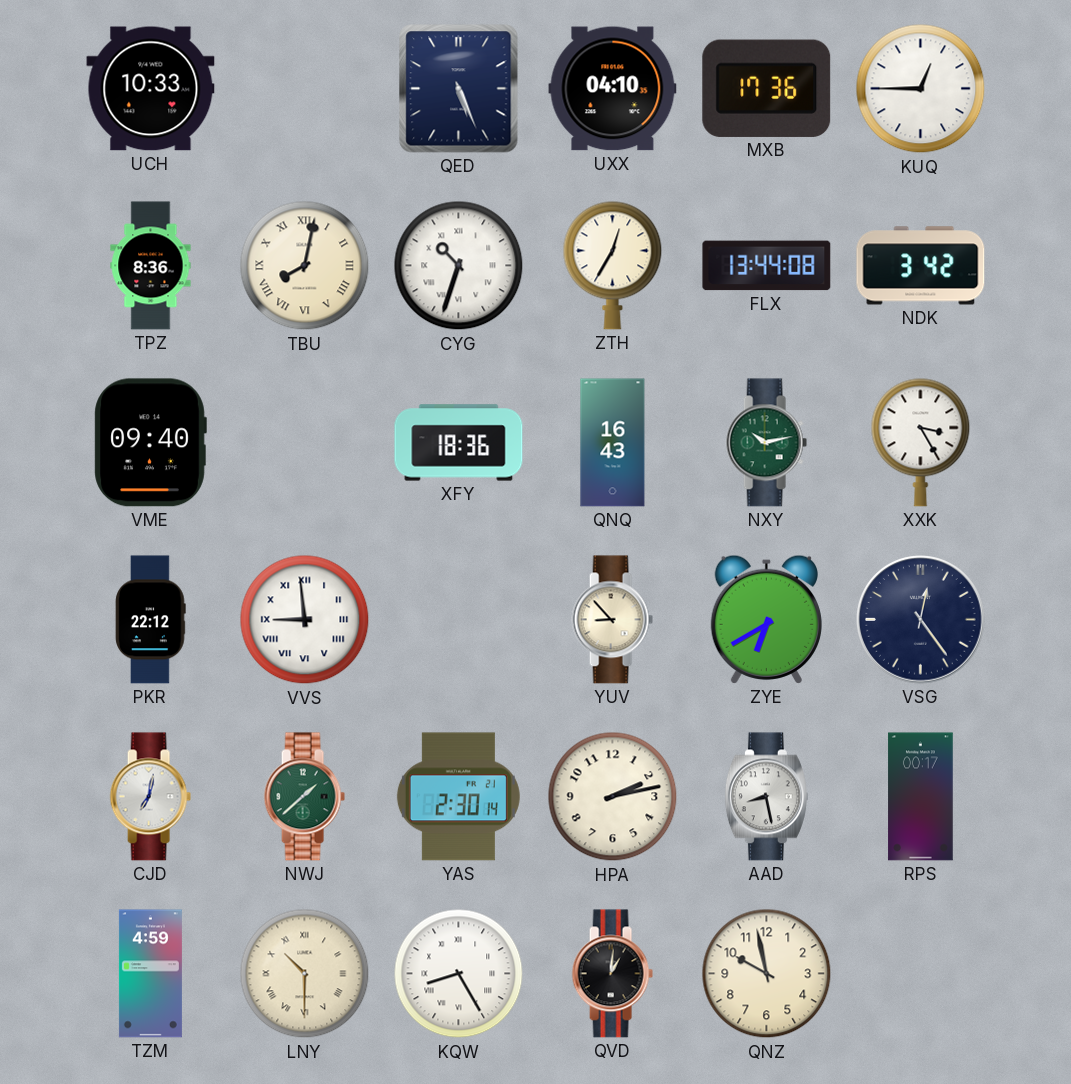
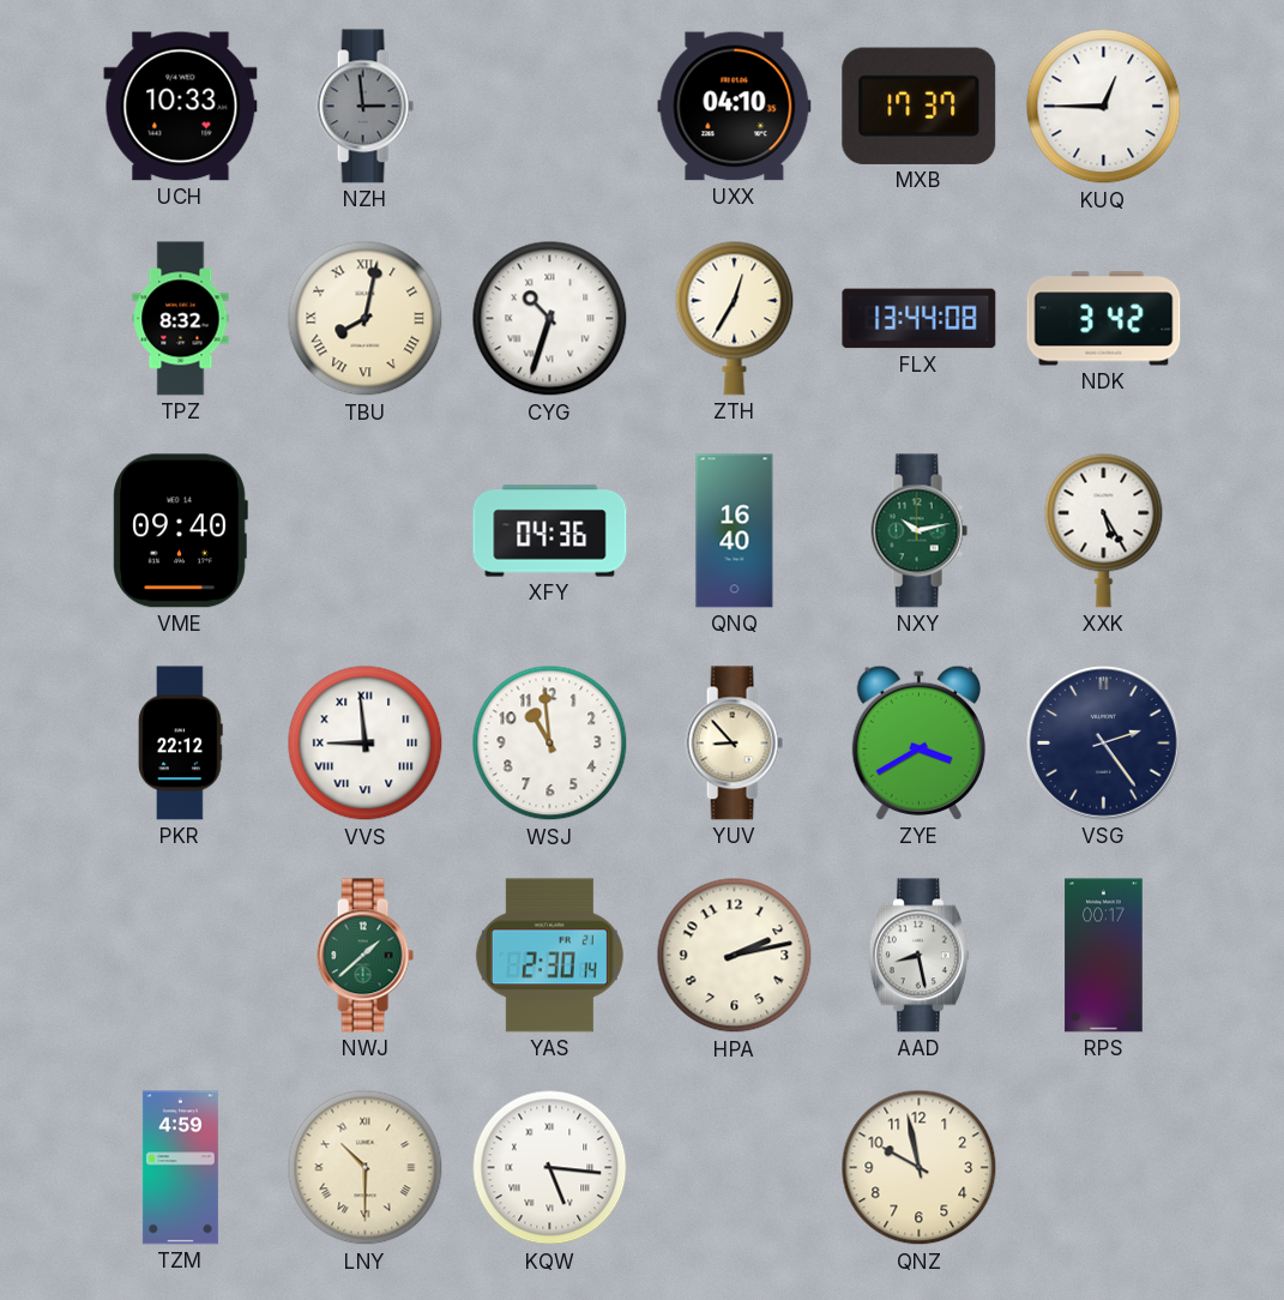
NZH: none -> 2:59 (364, 107)
QED: 5:26 -> none (459, 89)
MXB: 17:36 -> 17:37 (920, 106)
TPZ: 8:36 -> 8:32 (181, 319)
XFY: 18:36 -> 04:36 (550, 531)
QNQ: 16:43 -> 16:40 (735, 531)
XXK: 3:25 -> 5:25 (1104, 530)
WSJ: none -> 10:59 (550, 744)
ZYE: 6:40 -> 3:40 (918, 742)
VSG: 12:24 -> 2:24 (1104, 744)
CJD: 7:02 -> none (150, 797)
KQW: 8:25 -> 5:16 (550, 1168)
QVD: 1:01 -> none (612, 974)
